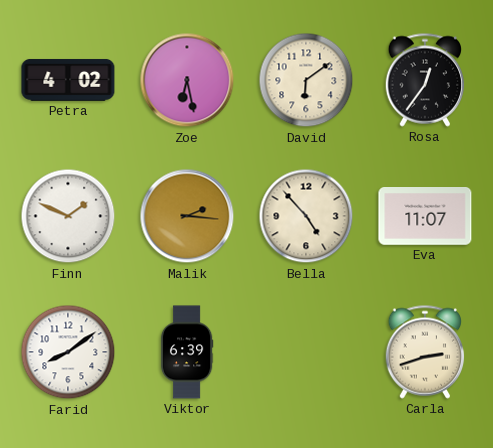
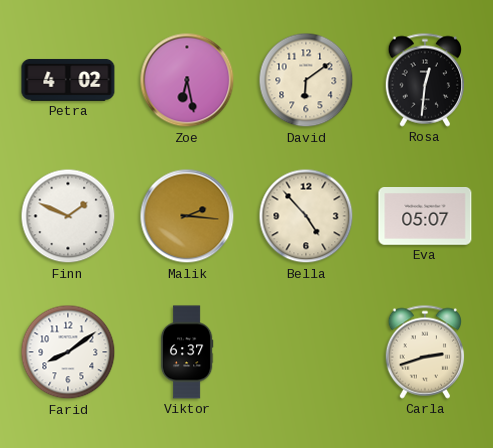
Rosa: 12:36 -> 12:31 (425, 80)
Eva: 11:07 -> 05:07 (425, 217)
Viktor: 6:39 -> 6:37 (187, 352)
